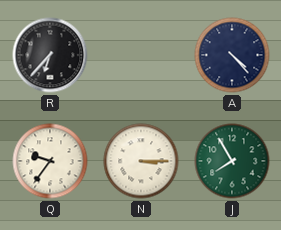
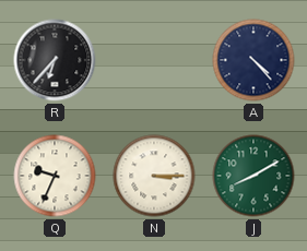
Q: 9:36 -> 9:34 (55, 176)
J: 7:55 -> 8:10 (253, 176)
